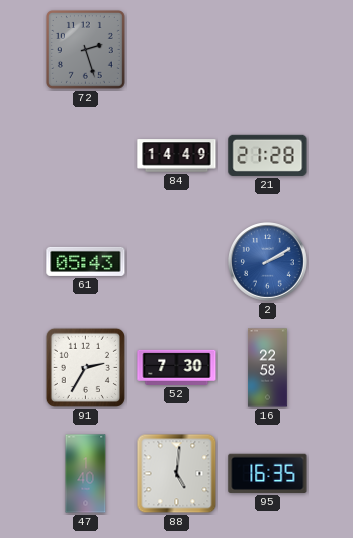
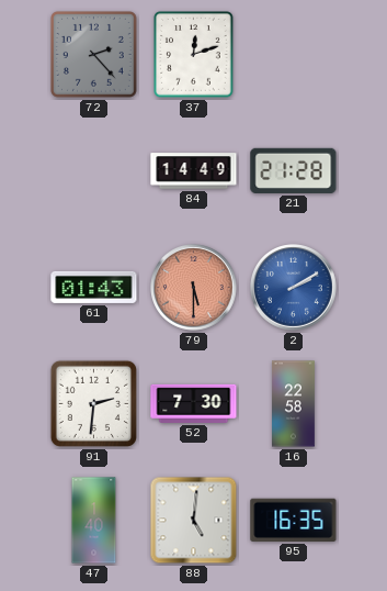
72: 2:27 -> 2:23 (93, 54)
37: none -> 12:12 (194, 55)
61: 05:43 -> 01:43 (94, 287)
79: none -> 5:30 (194, 288)
91: 2:35 -> 2:31 (93, 403)
